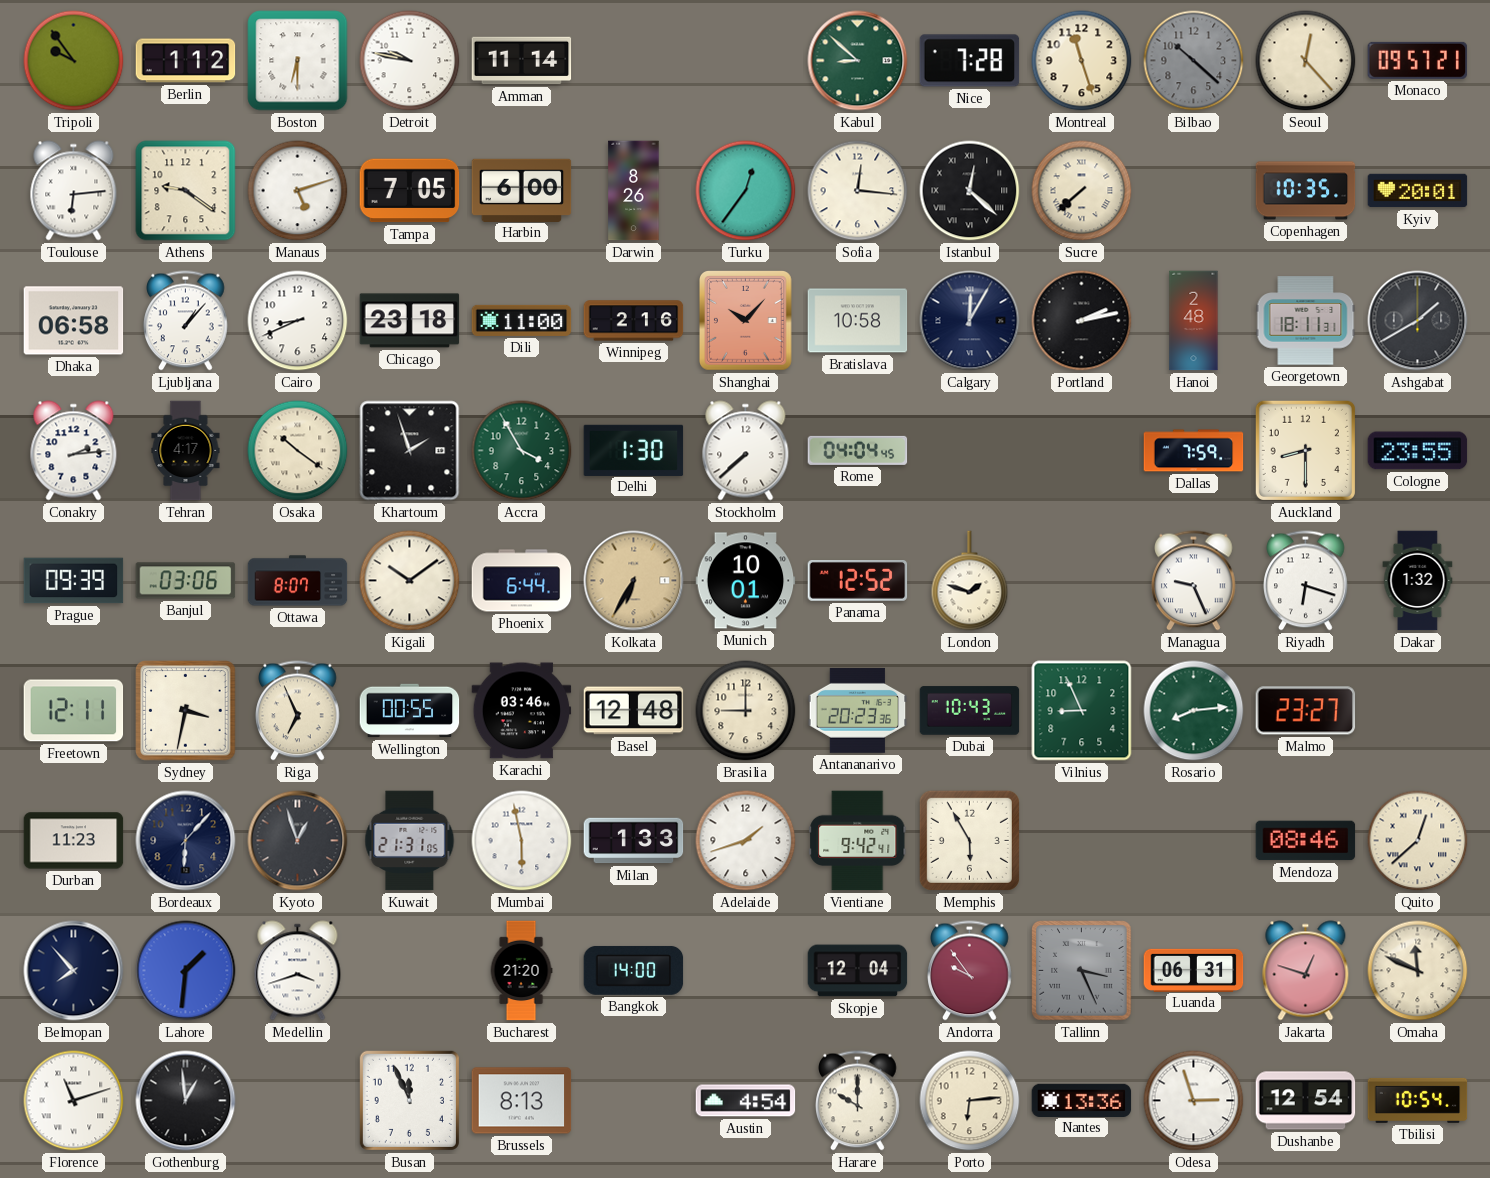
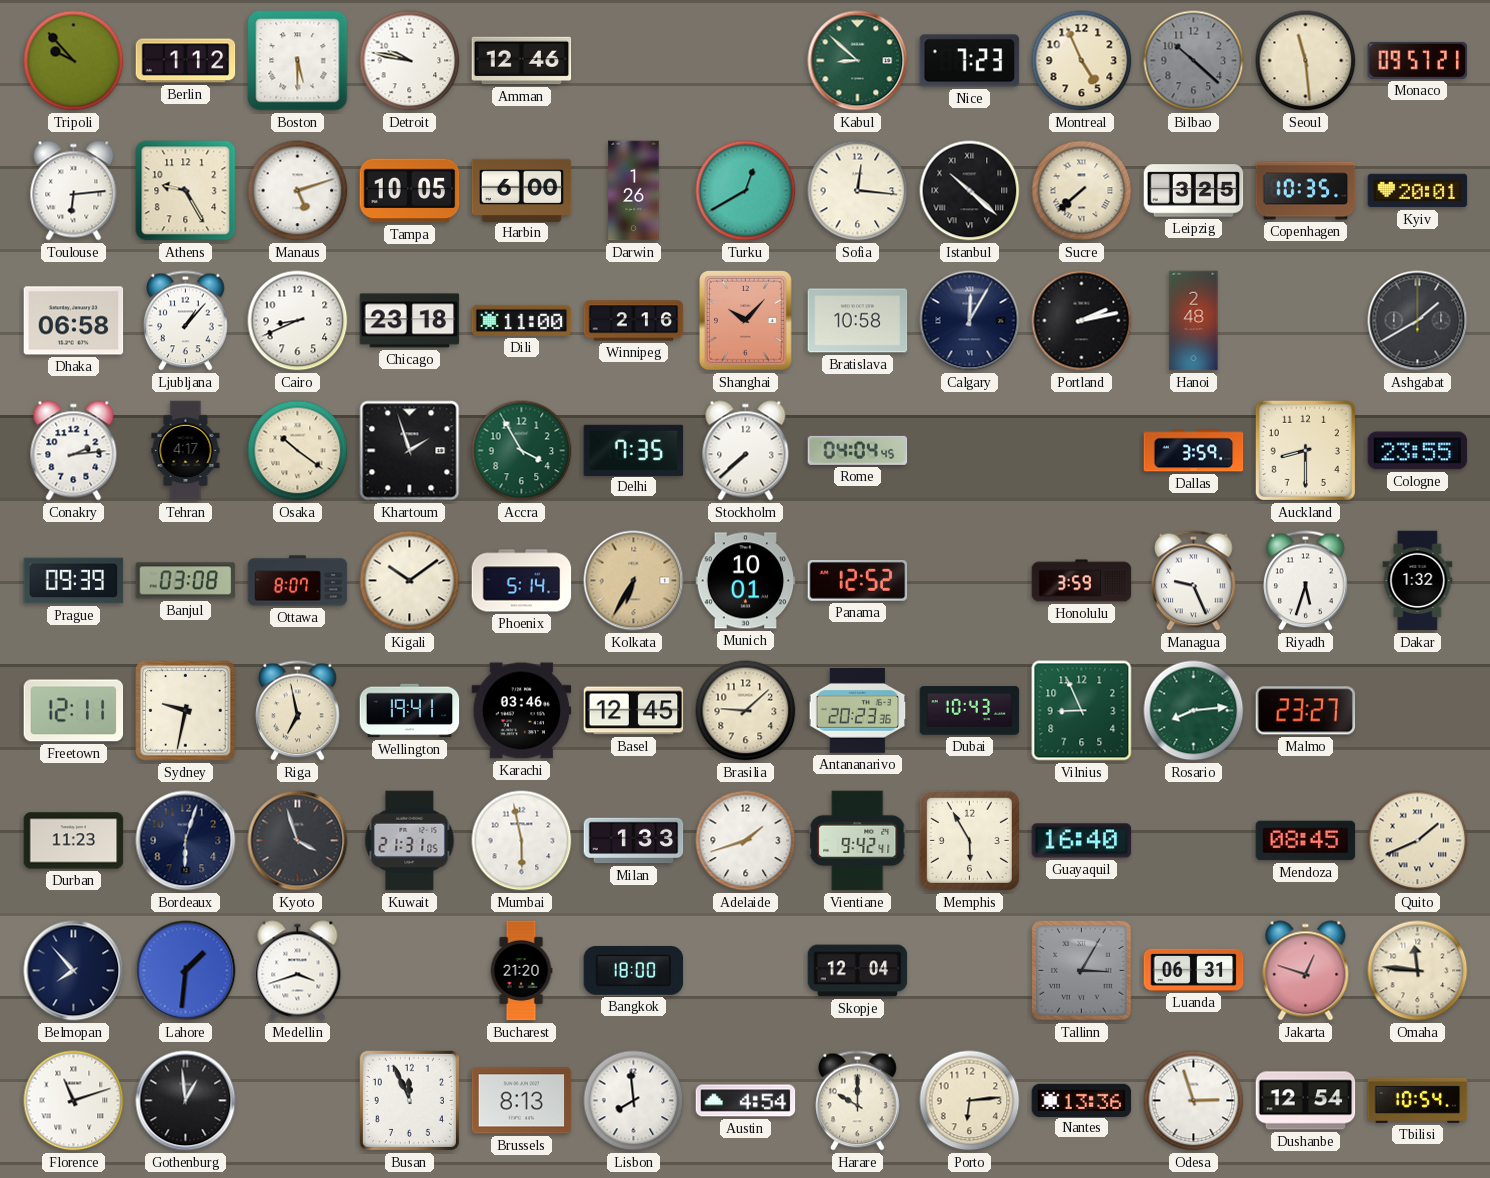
Tripoli: 9:54 -> 9:53 (74, 61)
Boston: 6:30 -> 5:30 (298, 61)
Amman: 11:14 -> 12:46 (522, 61)
Nice: 7:28 -> 7:23 (970, 61)
Montreal: 11:27 -> 4:56 (1082, 61)
Seoul: 12:23 -> 11:29 (1306, 61)
Athens: 9:21 -> 9:25 (186, 191)
Tampa: 7:05 -> 10:05 (410, 191)
Darwin: 8:26 -> 1:26 (634, 191)
Turku: 12:36 -> 12:40 (746, 191)
Istanbul: 12:22 -> 10:22 (970, 191)
Leipzig: none -> 3:25 (1194, 191)
Georgetown: 18:11 -> none (1306, 321)
Delhi: 1:30 -> 7:35 (634, 450)
Dallas: 7:59 -> 3:59 (1194, 451)
Banjul: 03:06 -> 03:08 (186, 581)
Phoenix: 6:44 -> 5:14 (522, 581)
London: 1:48 -> none (970, 581)
Honolulu: none -> 3:59 (1082, 581)
Riyadh: 6:18 -> 5:33 (1306, 581)
Sydney: 3:32 -> 9:32 (186, 711)
Riga: 6:56 -> 6:58 (298, 711)
Wellington: 00:55 -> 19:41 (410, 711)
Basel: 12:48 -> 12:45 (634, 711)
Brasilia: 9:00 -> 9:08 (746, 711)
Bordeaux: 6:07 -> 6:03 (186, 841)
Kyoto: 12:57 -> 3:57 (298, 841)
Guayaquil: none -> 16:40 (1082, 841)
Mendoza: 08:46 -> 08:45 (1306, 841)
Quito: 12:38 -> 1:41 (1418, 841)
Bangkok: 14:00 -> 18:00 (634, 970)
Andorra: 9:54 -> none (970, 971)
Tallinn: 3:26 -> 3:05 (1082, 971)
Omaha: 11:49 -> 11:46 (1418, 971)
Lisbon: none -> 7:59 (634, 1101)
